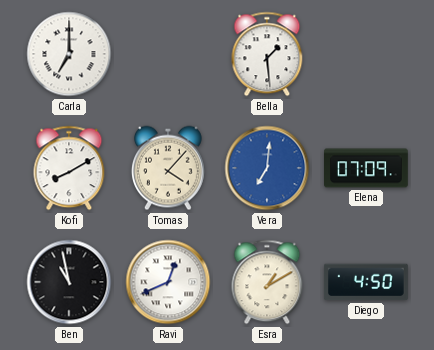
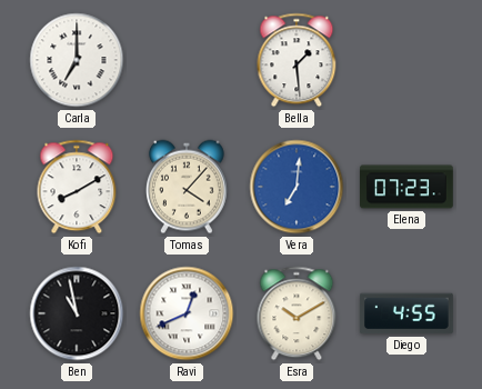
Elena: 07:09 -> 07:23 (408, 187)
Esra: 1:10 -> 10:10 (297, 313)
Diego: 4:50 -> 4:55 (408, 313)
